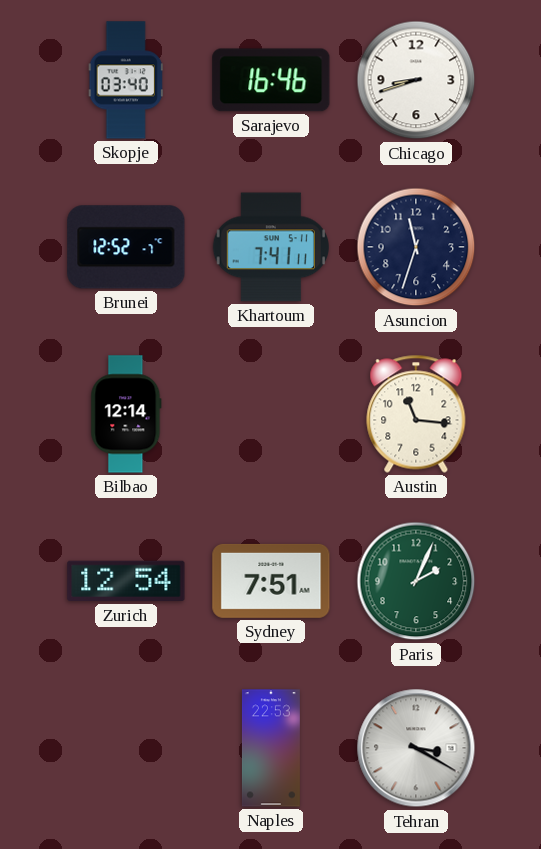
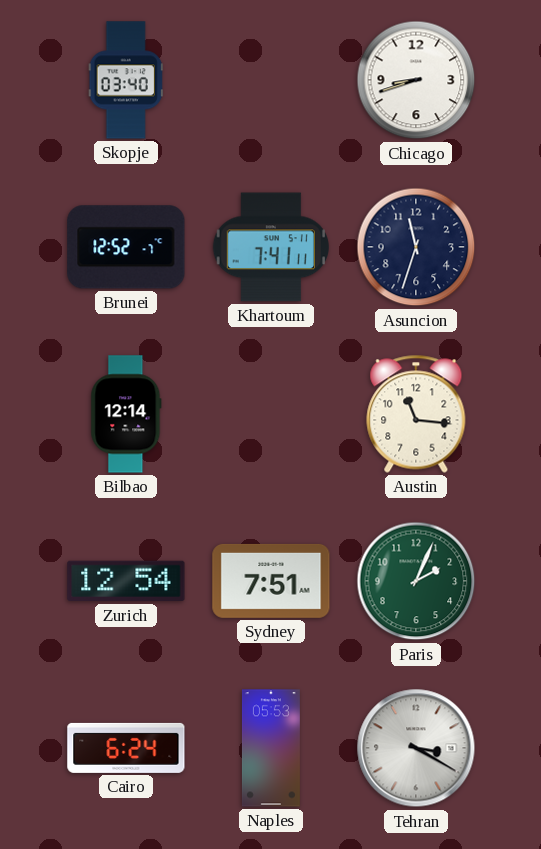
Sarajevo: 16:46 -> none (271, 80)
Cairo: none -> 6:24 (126, 748)
Naples: 22:53 -> 05:53 (271, 748)
